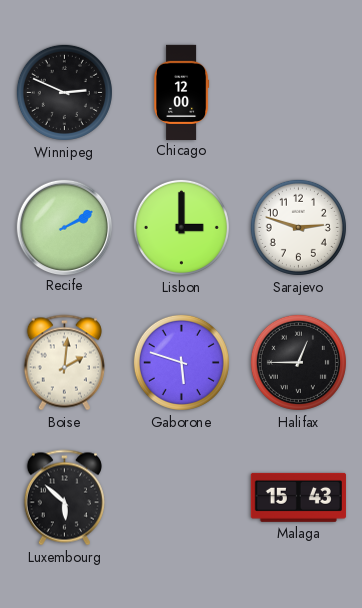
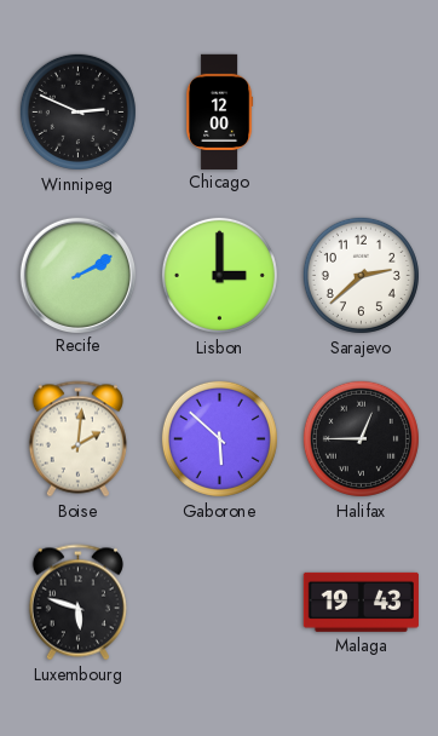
Sarajevo: 2:48 -> 2:38 (361, 275)
Gaborone: 5:48 -> 5:52 (219, 438)
Luxembourg: 5:52 -> 5:48 (77, 603)
Malaga: 15:43 -> 19:43 (361, 602)
